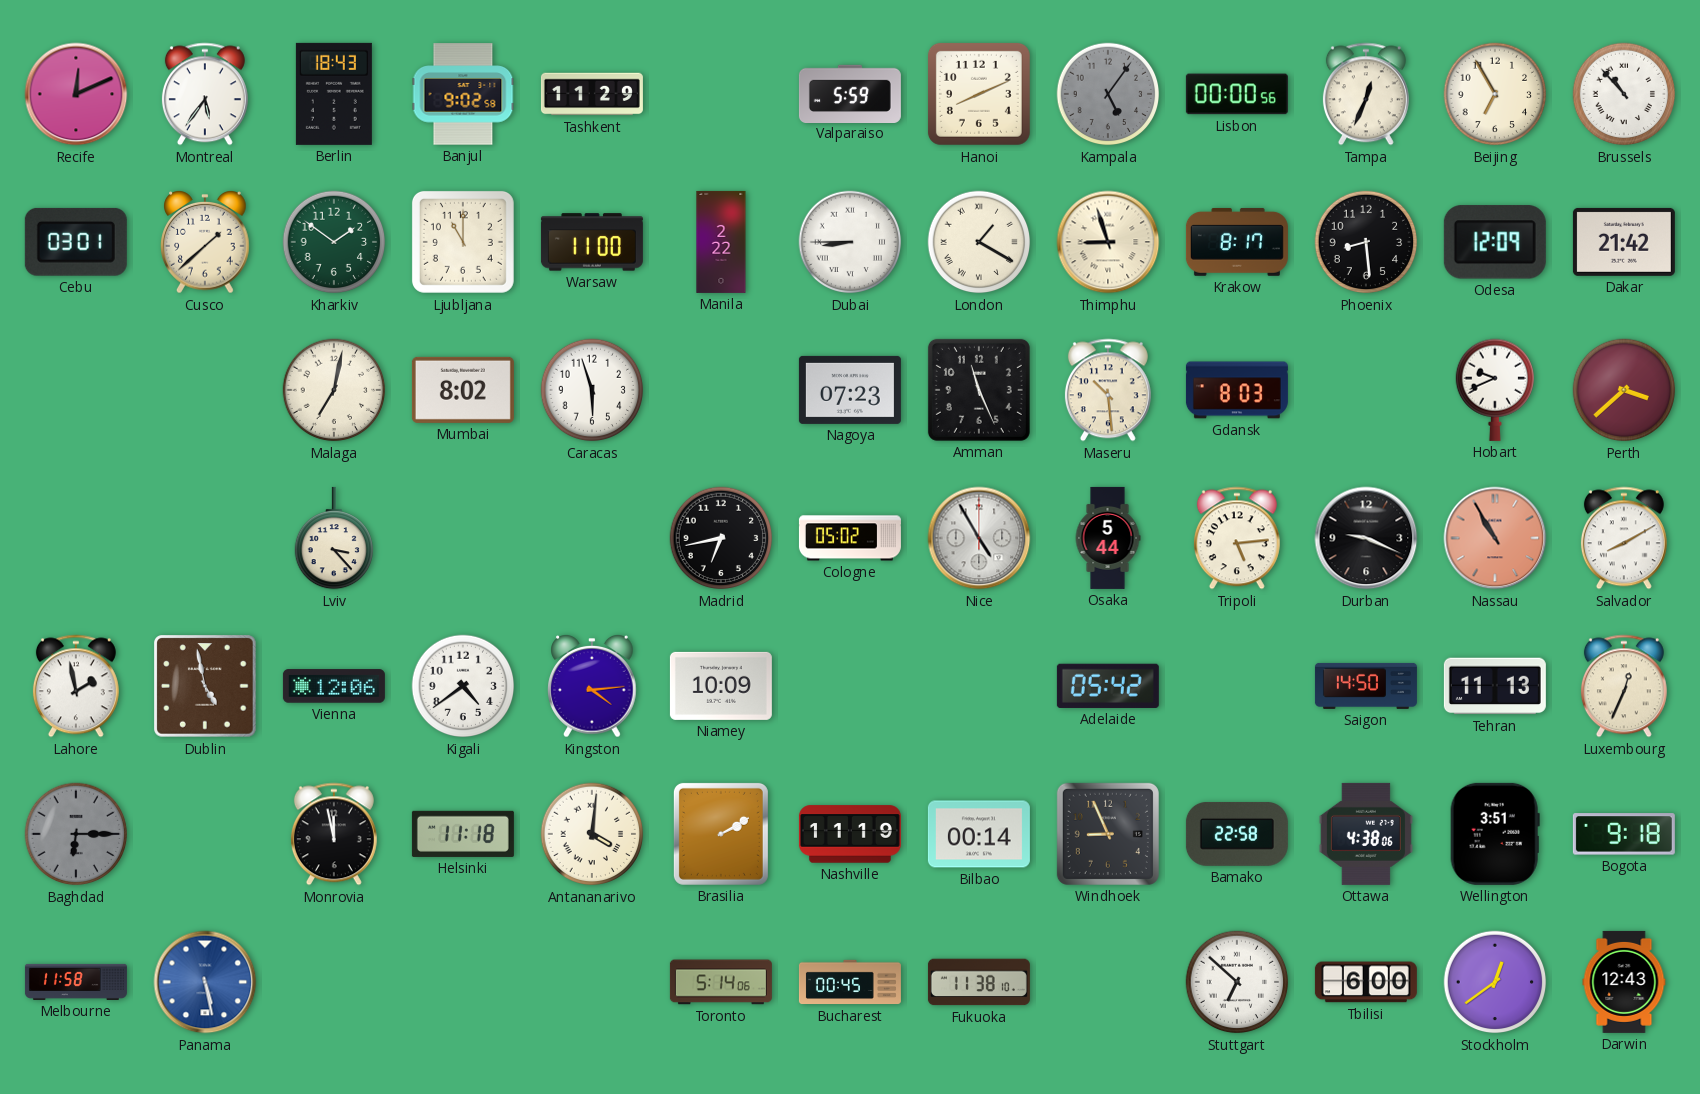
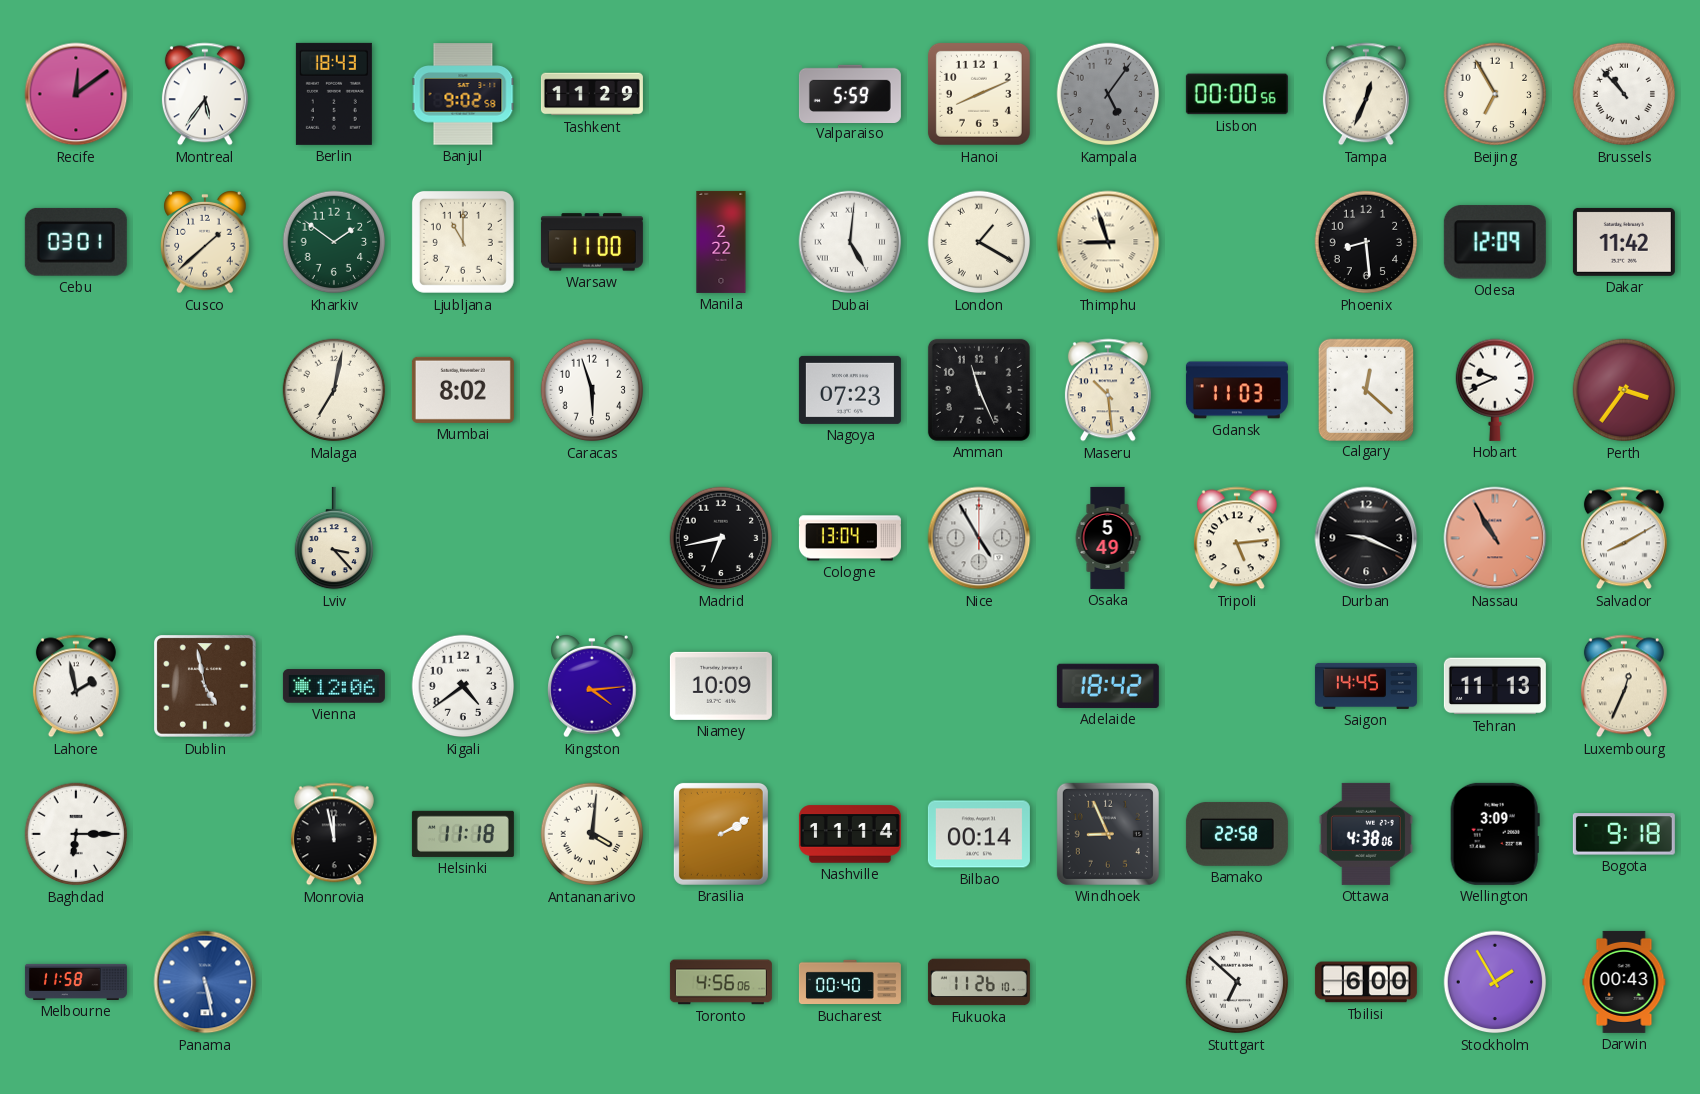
Recife: 12:11 -> 12:09 (76, 94)
Dubai: 8:45 -> 5:01 (850, 242)
Krakow: 8:17 -> none (1237, 242)
Dakar: 21:42 -> 11:42 (1624, 242)
Gdansk: 8:03 -> 11:03 (1237, 390)
Calgary: none -> 12:22 (1365, 389)
Perth: 3:38 -> 3:36 (1624, 390)
Cologne: 05:02 -> 13:04 (850, 538)
Osaka: 5:44 -> 5:49 (1108, 538)
Adelaide: 05:42 -> 18:42 (1108, 686)
Saigon: 14:50 -> 14:45 (1366, 686)
Baghdad dial: grey -> white (76, 834)
Nashville: 11:19 -> 11:14 (850, 834)
Wellington: 3:51 -> 3:09 (1495, 834)
Toronto: 5:14 -> 4:56 (721, 982)
Bucharest: 00:45 -> 00:40 (850, 982)
Fukuoka: 11:38 -> 11:26 (979, 982)
Stockholm: 12:39 -> 1:55 (1495, 982)
Darwin: 12:43 -> 00:43 (1624, 982)
